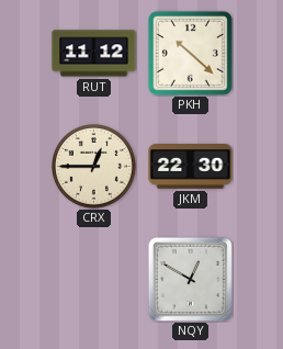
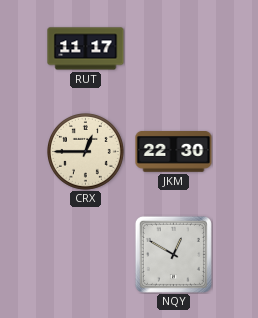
RUT: 11:12 -> 11:17 (86, 49)
PKH: 10:22 -> none (190, 53)
